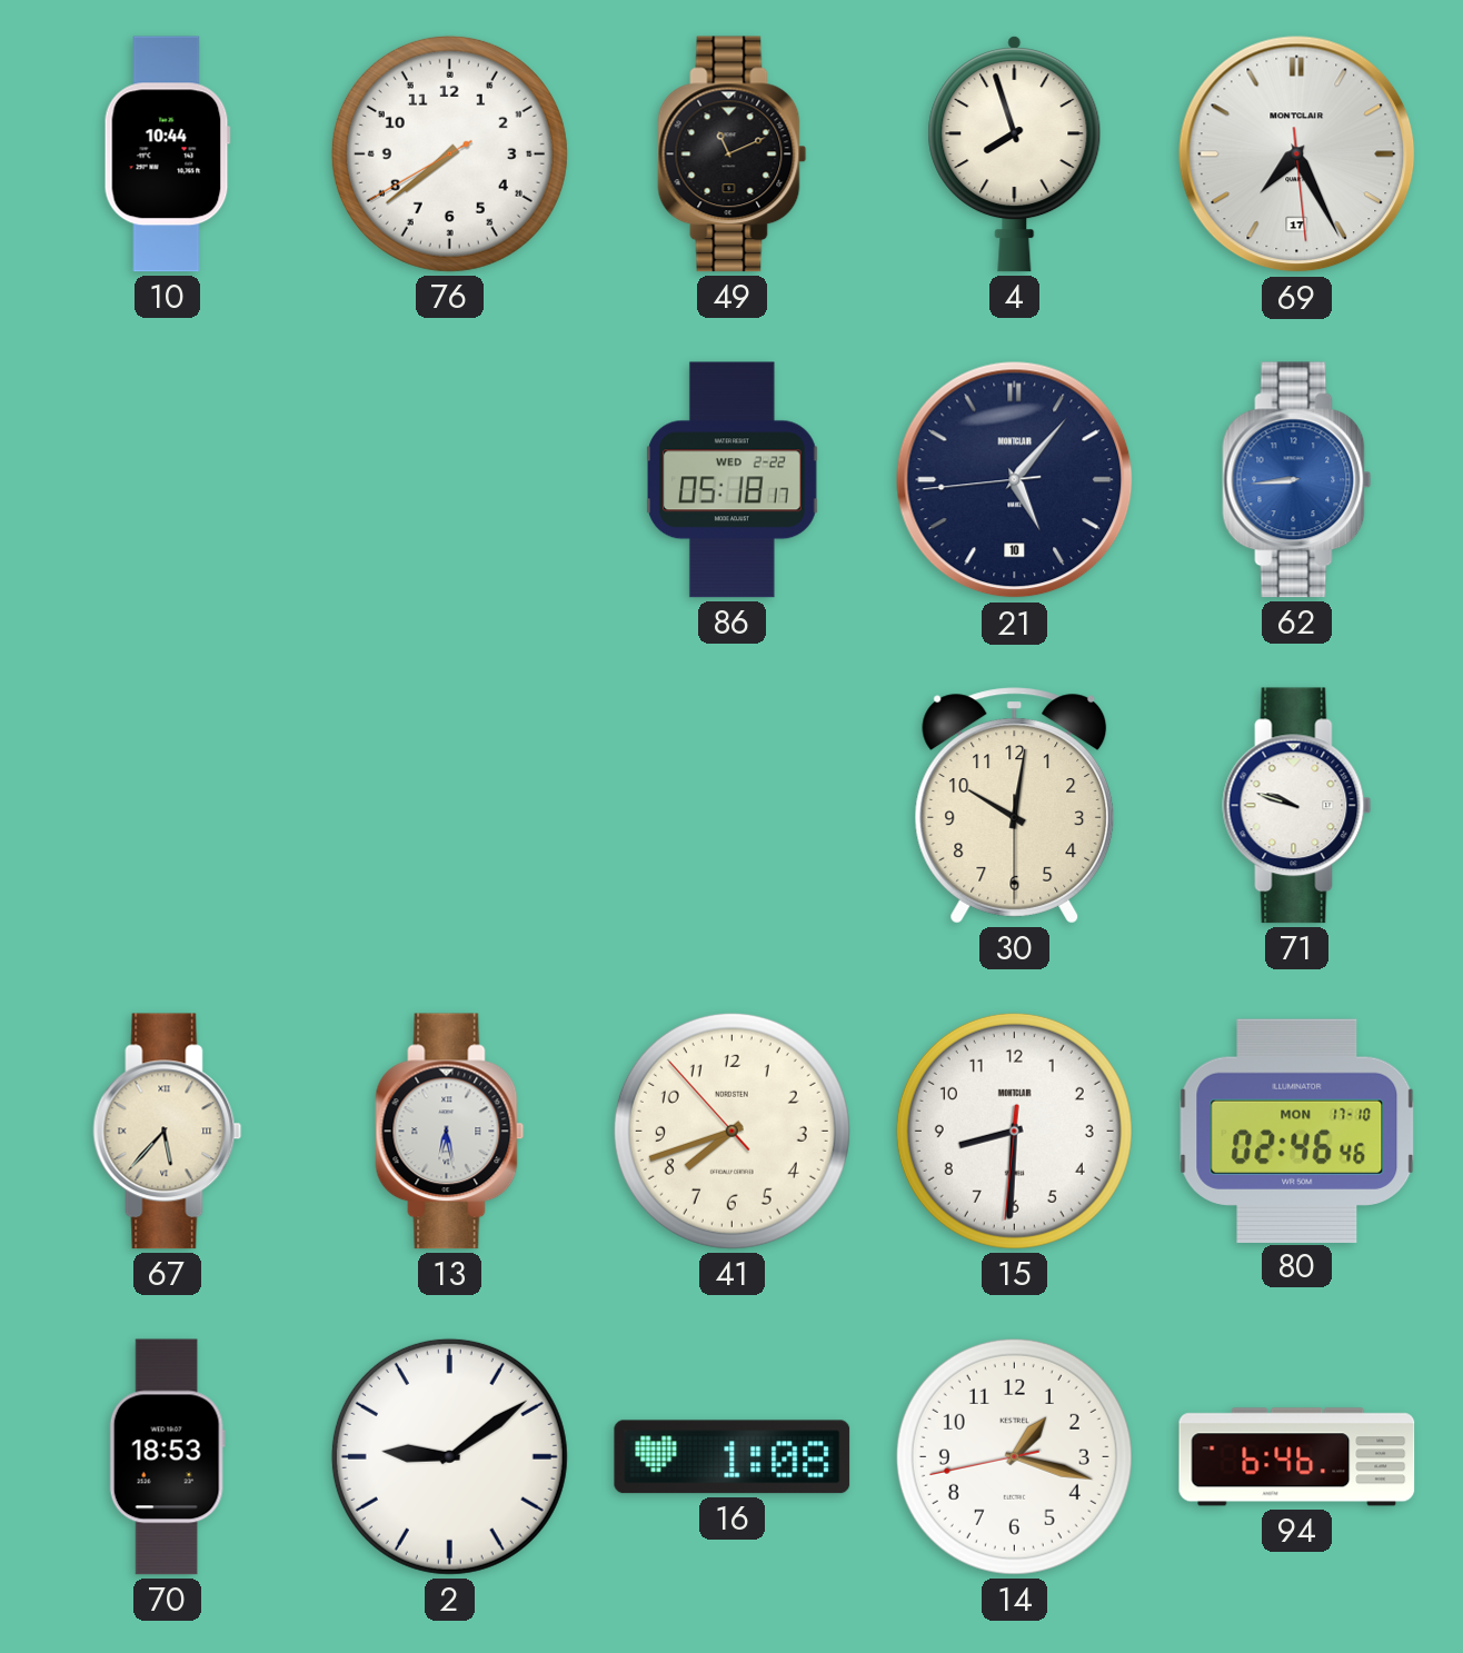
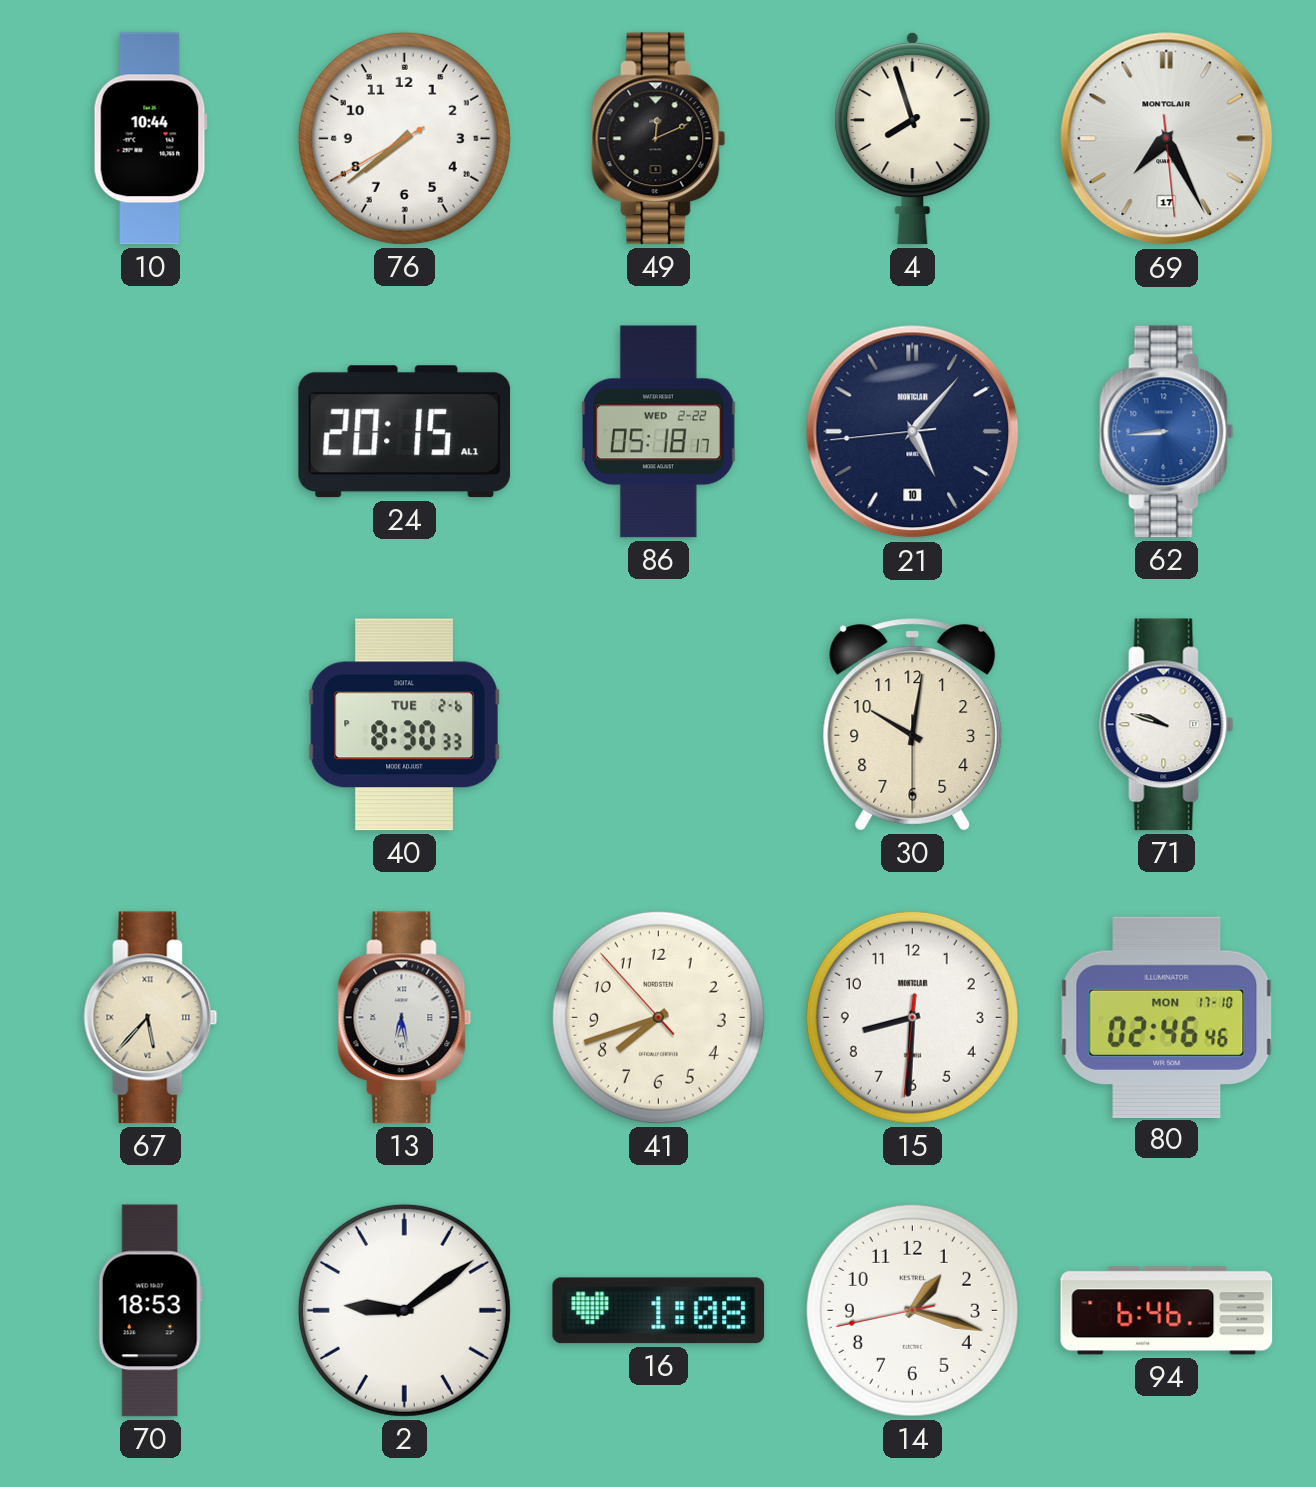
49: 11:11 -> 12:11 (659, 139)
24: none -> 20:15 (405, 432)
40: none -> 8:30 (404, 725)
